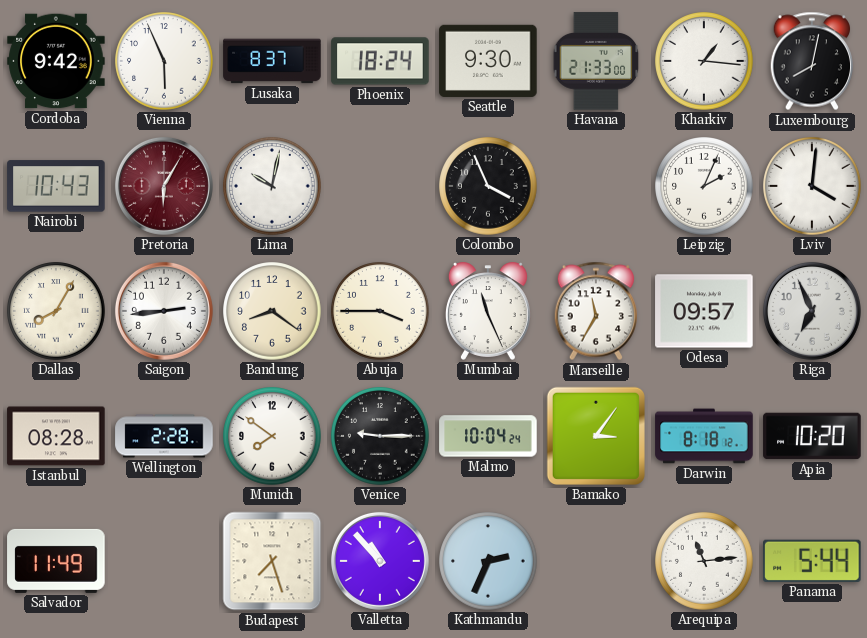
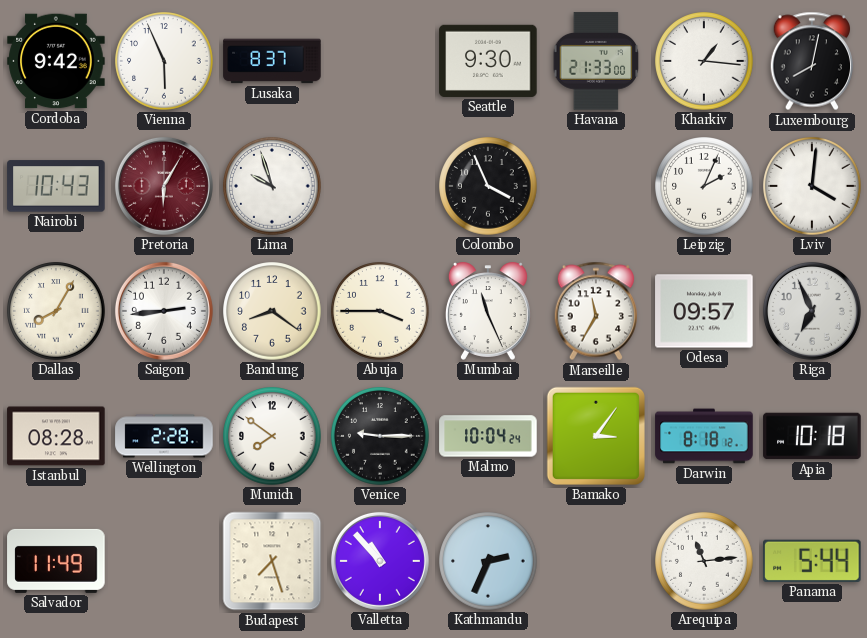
Phoenix: 18:24 -> none (380, 61)
Lima: 10:02 -> 9:57 (272, 186)
Apia: 10:20 -> 10:18 (812, 436)
